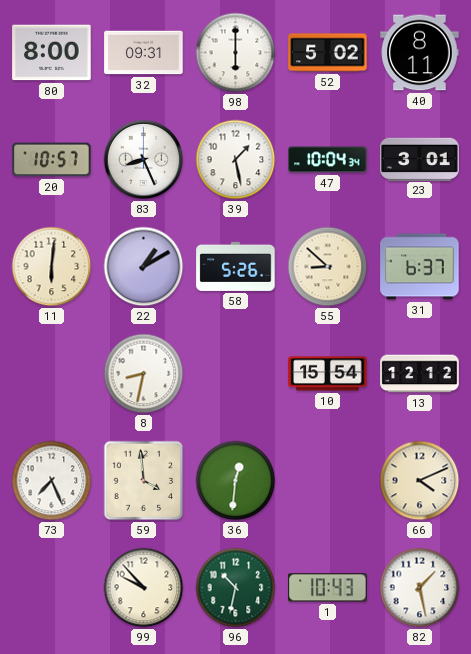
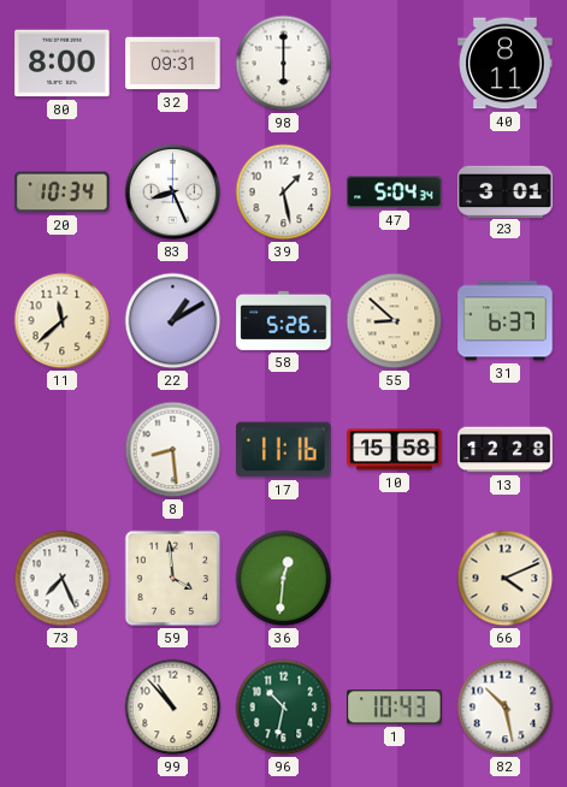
52: 5:02 -> none (328, 53)
20: 10:57 -> 10:34 (63, 193)
47: 10:04 -> 5:04 (395, 193)
11: 6:01 -> 11:38 (63, 321)
8: 8:32 -> 8:29 (173, 450)
17: none -> 11:16 (284, 450)
10: 15:54 -> 15:58 (395, 450)
13: 12:12 -> 12:28 (506, 450)
99: 9:53 -> 10:53 (173, 708)
82: 1:28 -> 10:28 (506, 708)
